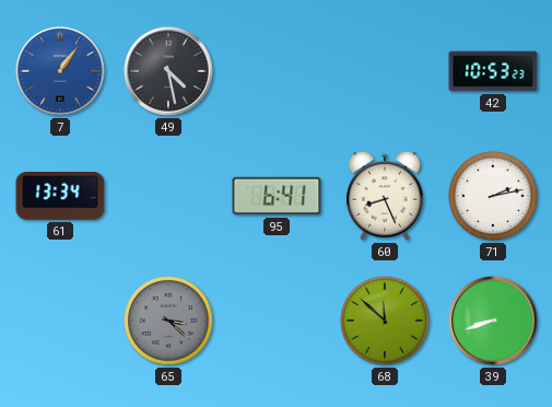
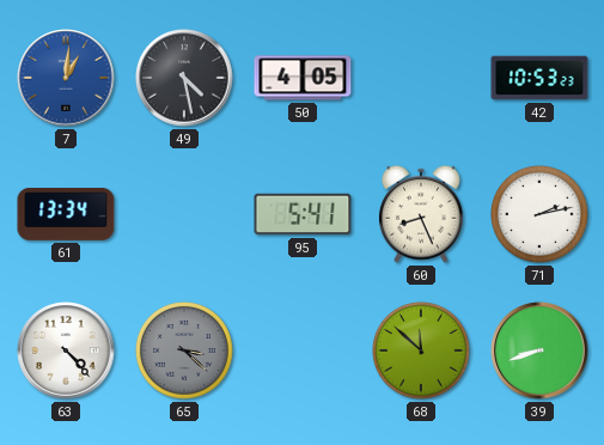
7: 1:06 -> 1:01 (66, 78)
50: none -> 4:05 (303, 78)
95: 6:41 -> 5:41 (303, 214)
63: none -> 4:23 (66, 350)
